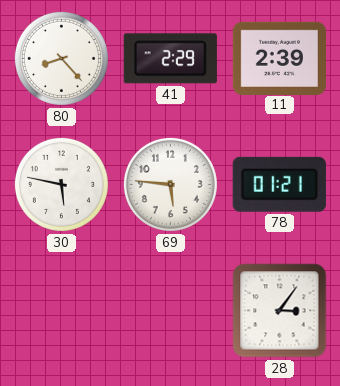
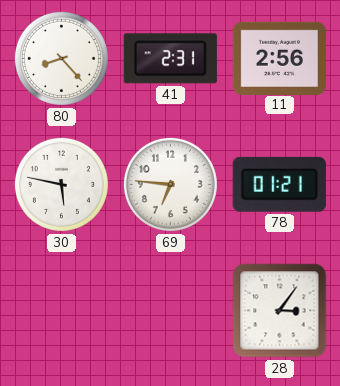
41: 2:29 -> 2:31 (170, 59)
11: 2:39 -> 2:56 (279, 58)
69: 5:46 -> 6:46 (170, 184)
